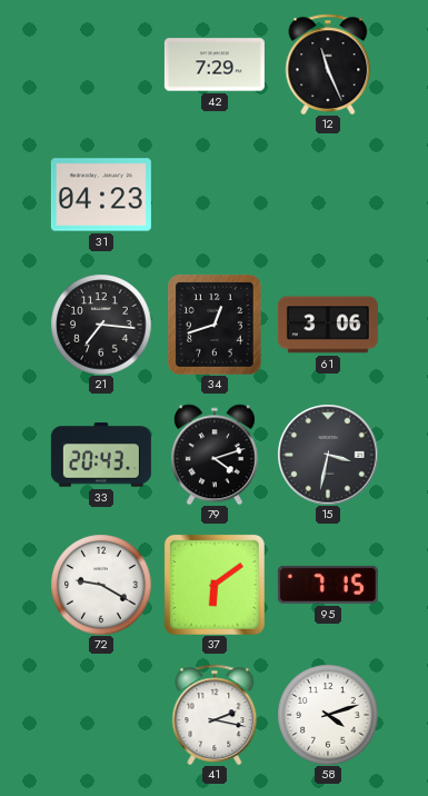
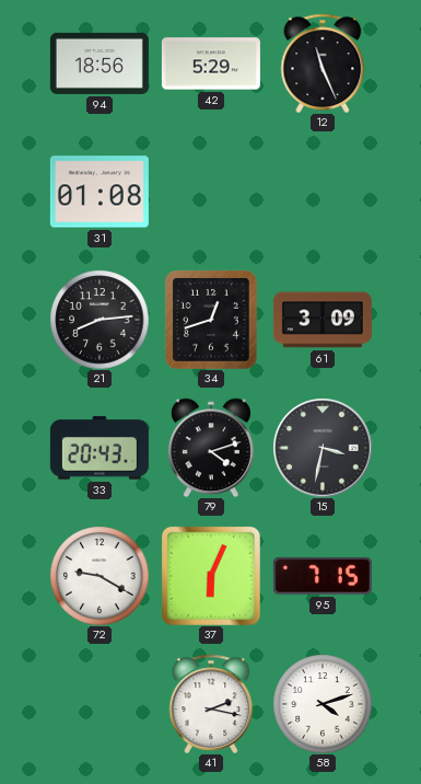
94: none -> 18:56 (100, 64)
42: 7:29 -> 5:29 (211, 64)
31: 04:23 -> 01:08 (100, 192)
21: 7:16 -> 8:14 (100, 320)
61: 3:06 -> 3:09 (323, 320)
37: 6:09 -> 6:04 (211, 576)
